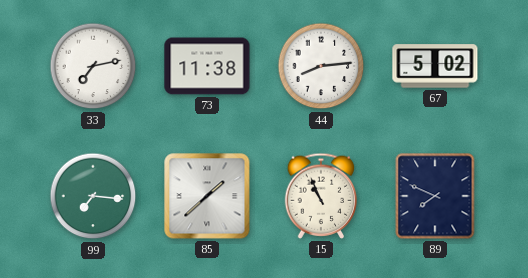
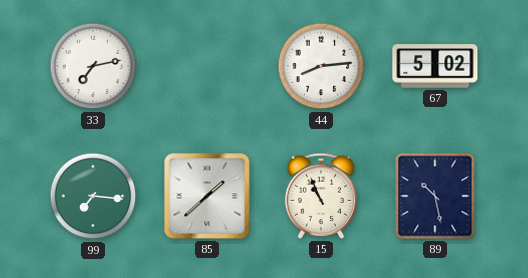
73: 11:38 -> none (207, 66)
89: 7:49 -> 10:28 (435, 196)
